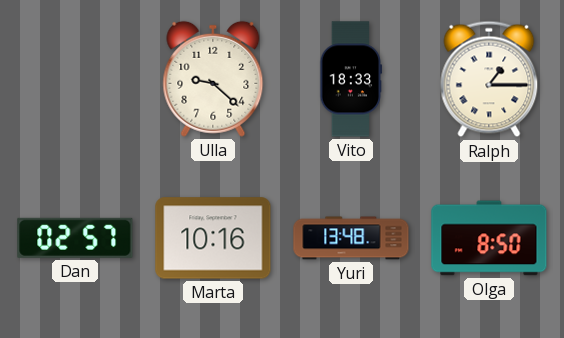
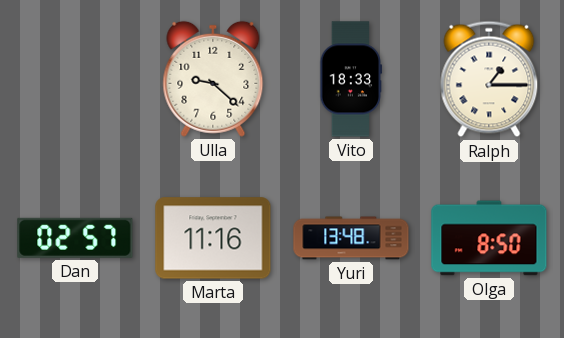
Marta: 10:16 -> 11:16 (213, 238)
